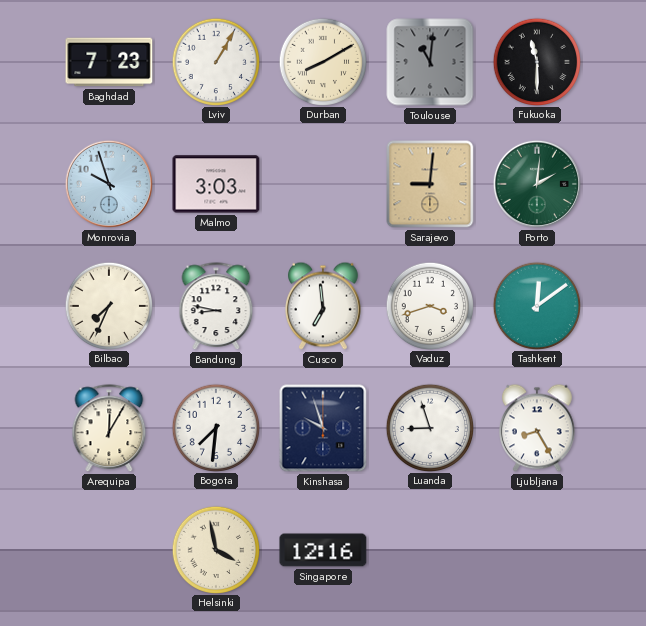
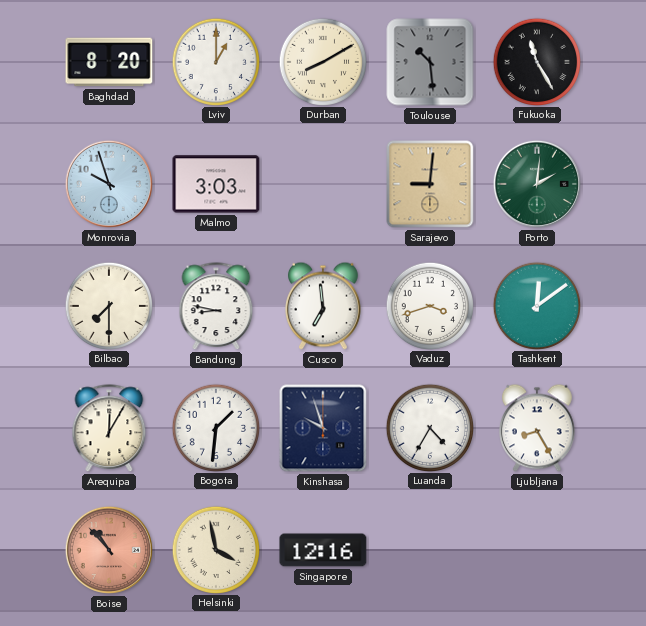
Baghdad: 7:23 -> 8:20 (109, 62)
Lviv: 1:05 -> 1:00 (215, 61)
Toulouse: 11:01 -> 10:29 (430, 62)
Fukuoka: 11:30 -> 11:25 (536, 61)
Bilbao: 7:34 -> 7:30 (108, 305)
Bogota: 7:31 -> 1:31 (215, 427)
Luanda: 8:57 -> 4:35 (429, 427)
Boise: none -> 10:53 (109, 550)
